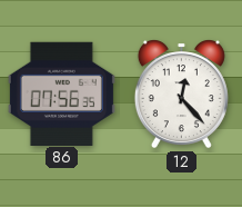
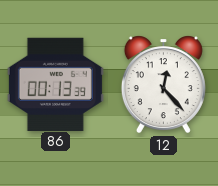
86: 07:56 -> 00:13 (55, 84)
